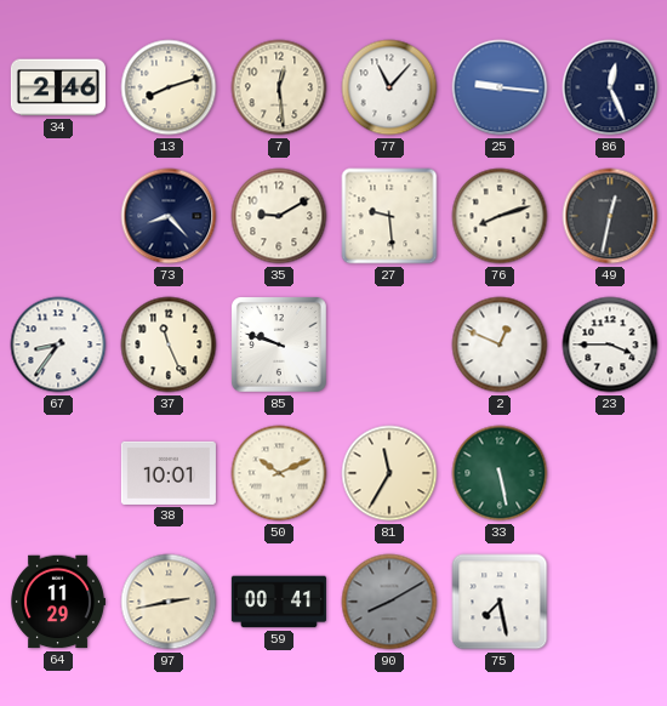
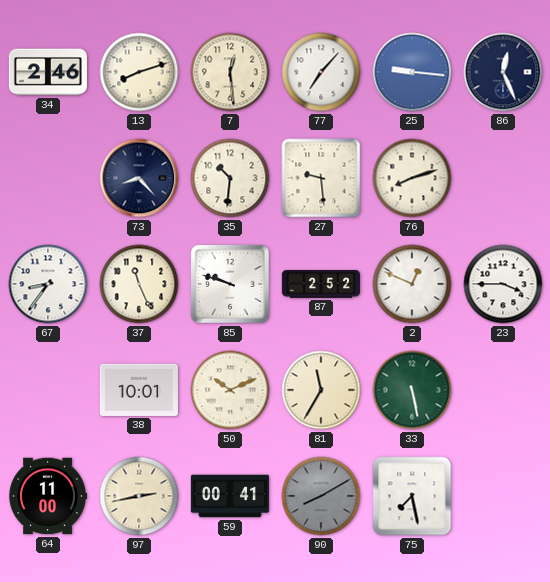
77: 11:07 -> 7:07 (321, 72)
35: 9:10 -> 10:31 (230, 178)
49: 12:32 -> none (610, 216)
87: none -> 2:52 (321, 284)
64: 11:29 -> 11:00 (48, 496)
